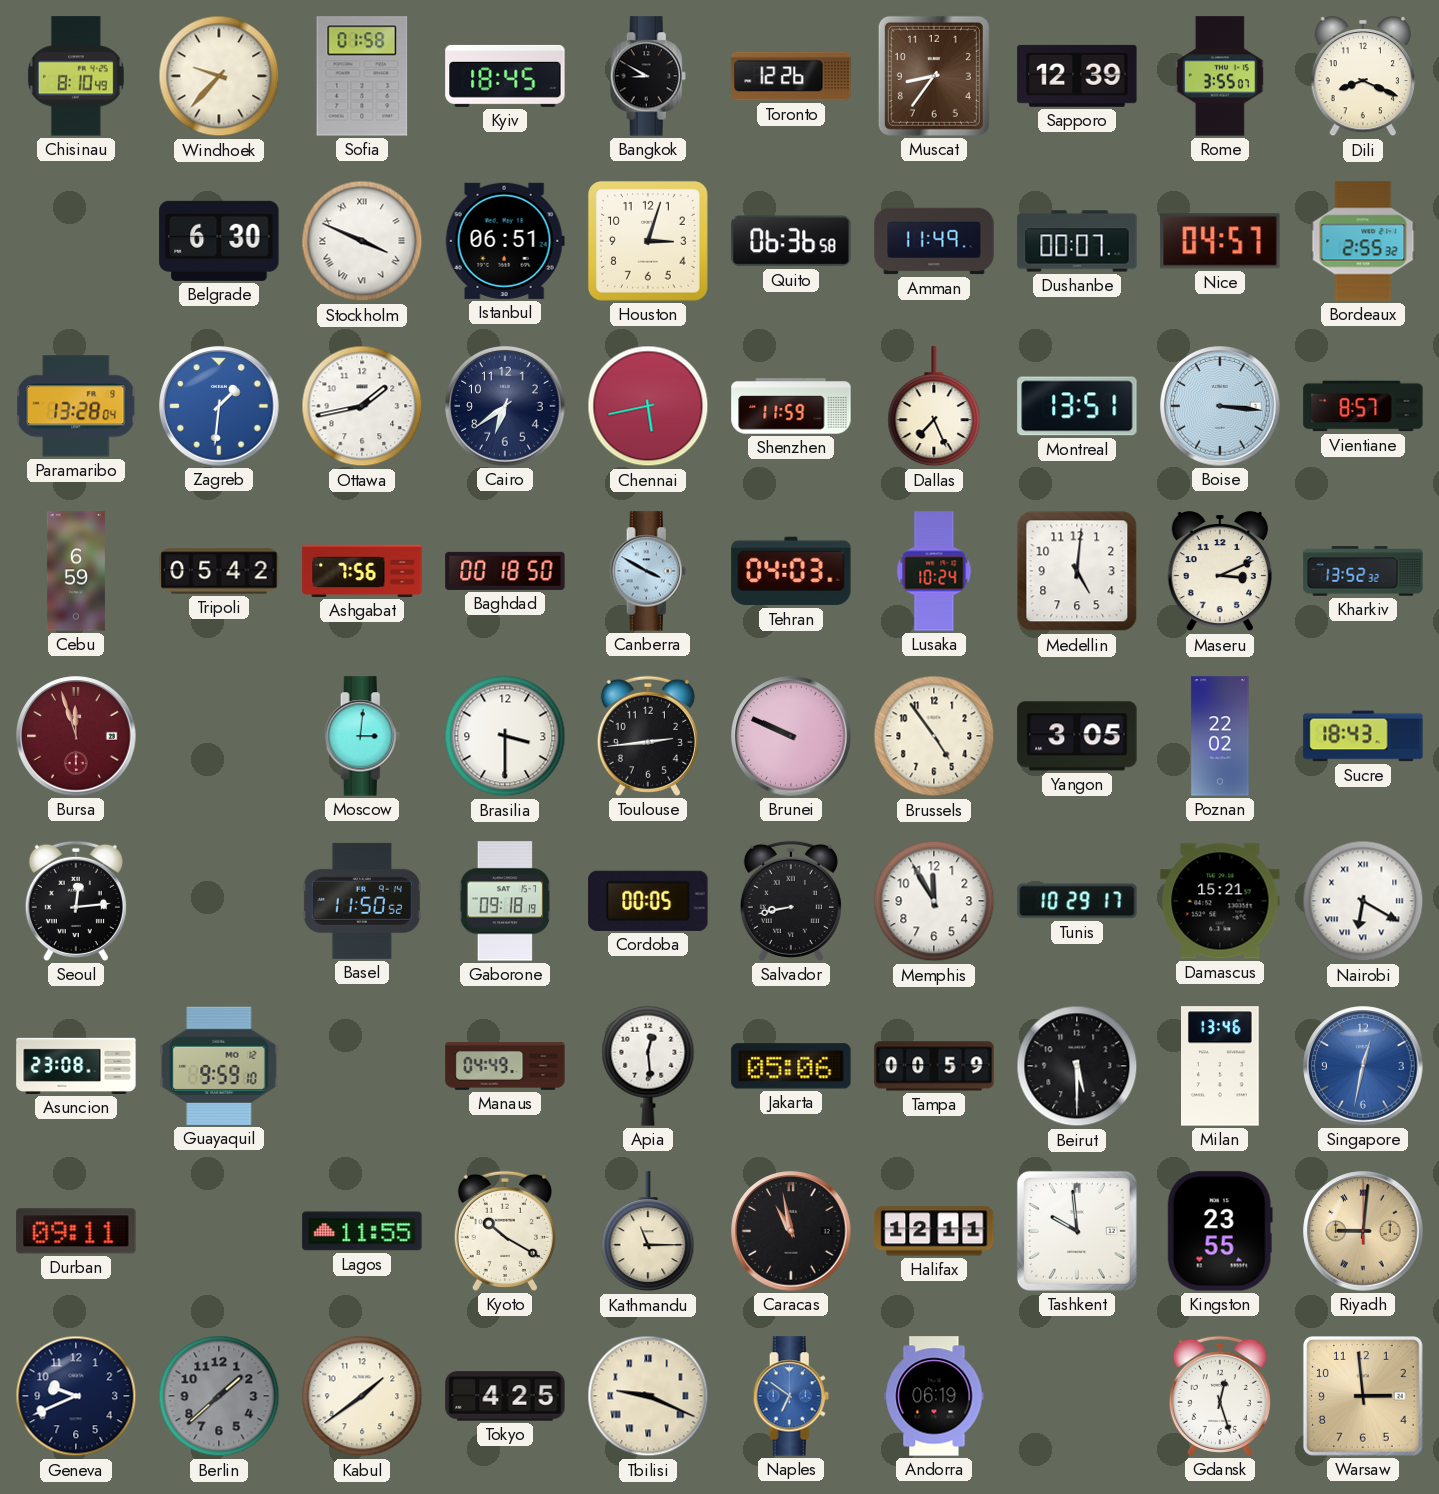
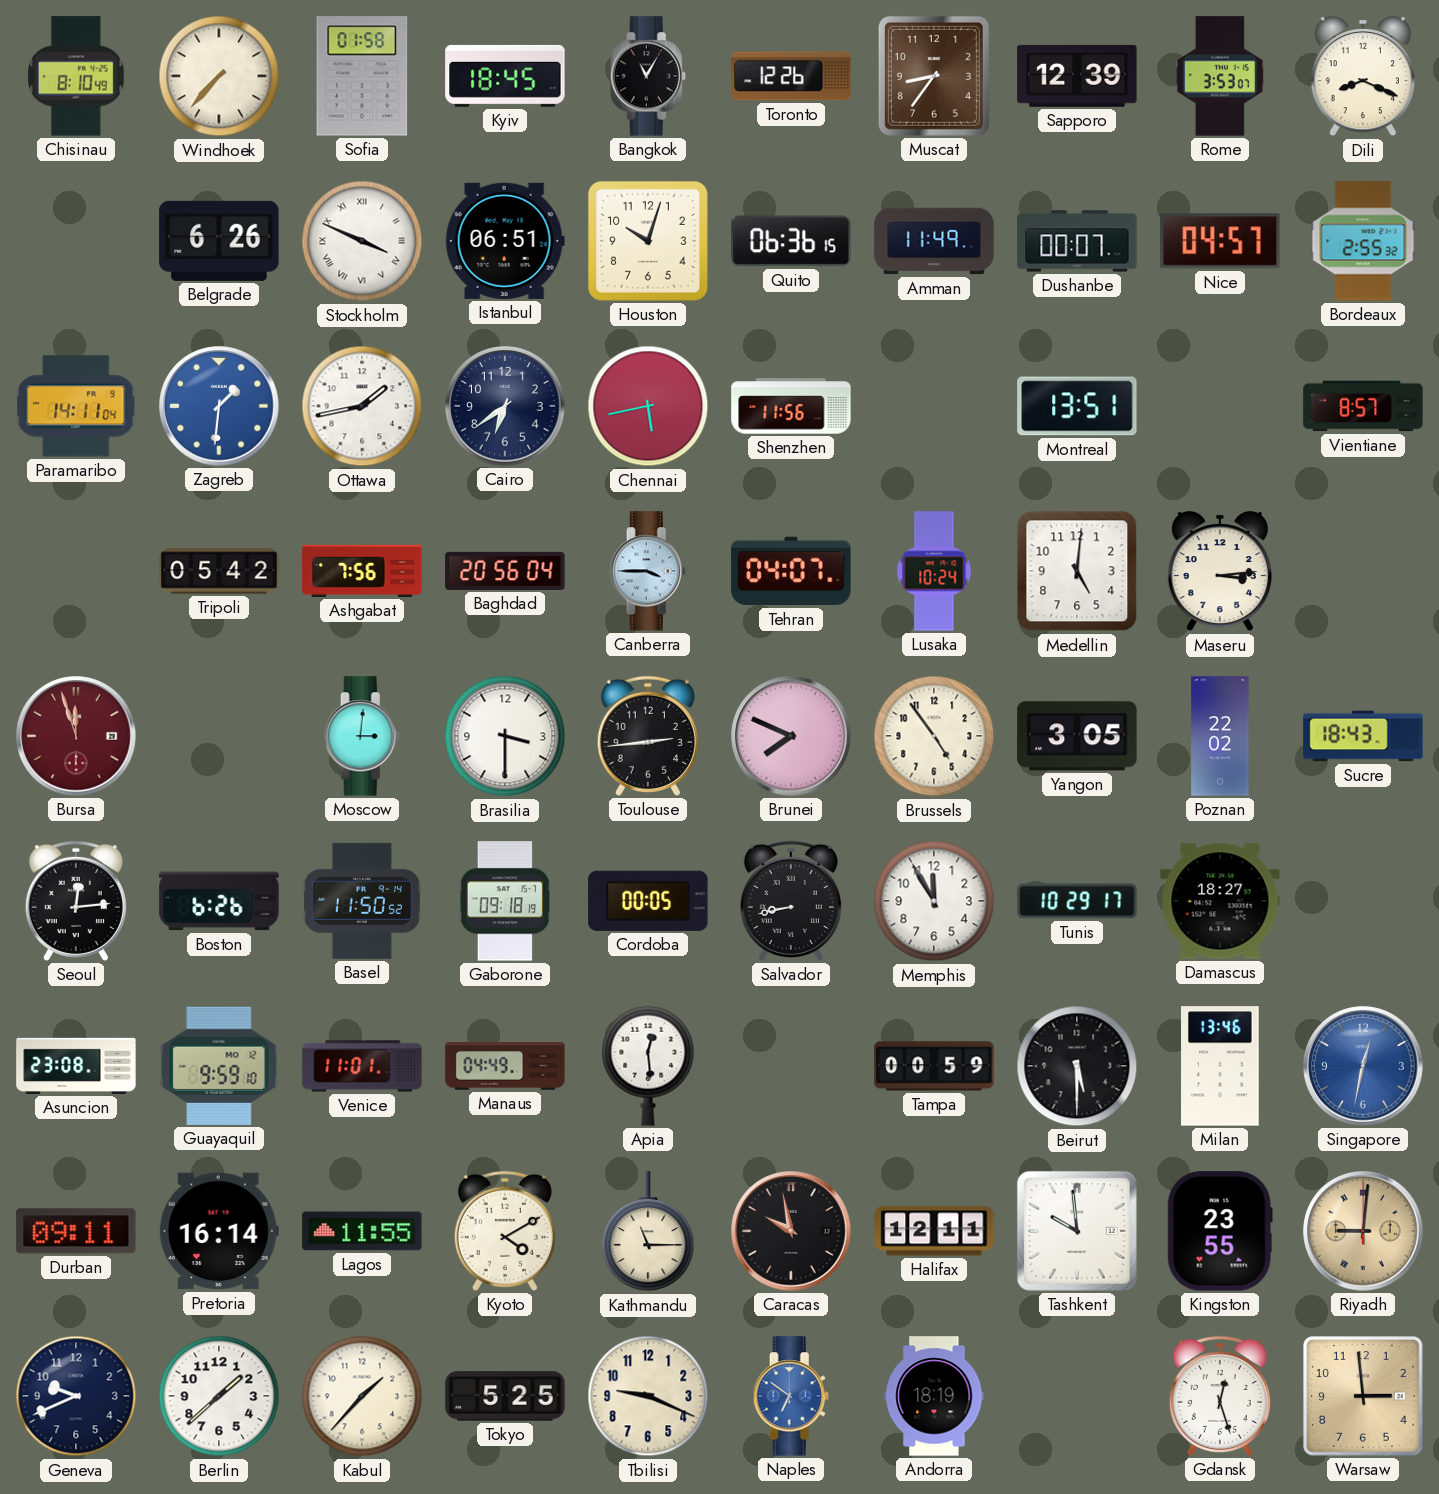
Windhoek: 9:37 -> 7:37 (219, 76)
Bangkok: 8:50 -> 11:05 (648, 76)
Rome: 3:55 -> 3:53 (1220, 76)
Belgrade: 6:30 -> 6:26 (219, 241)
Houston: 3:03 -> 10:03 (648, 241)
Quito: 06:36:58 -> 06:36:15 (791, 241)
Paramaribo: 13:28 -> 14:11 (77, 406)
Shenzhen: 11:59 -> 11:56 (791, 406)
Dallas: 7:26 -> none (934, 407)
Boise: 3:16 -> none (1220, 406)
Cebu: 6:59 -> none (76, 571)
Baghdad: 00:18 -> 20:56 (505, 571)
Canberra: 3:50 -> 3:45 (648, 571)
Tehran: 04:03 -> 04:07 (791, 571)
Maseru: 3:11 -> 3:14 (1219, 571)
Kharkiv: 13:52 -> none (1363, 571)
Brunei: 9:49 -> 7:49 (791, 736)
Boston: none -> 6:26 (219, 901)
Damascus: 15:21 -> 18:27 (1220, 901)
Nairobi: 6:20 -> none (1363, 901)
Venice: none -> 11:01 (362, 1066)
Jakarta: 05:06 -> none (791, 1066)
Pretoria: none -> 16:14 (219, 1231)
Kyoto: 10:20 -> 4:10 (505, 1231)
Caracas: 10:58 -> 9:58 (791, 1231)
Berlin dial: grey -> white (219, 1396)
Kabul: 1:39 -> 1:37 (362, 1396)
Tokyo: 4:25 -> 5:25 (505, 1396)
Tbilisi numerals: Roman -> Arabic (648, 1396)
Andorra: 06:19 -> 18:19 (934, 1396)
